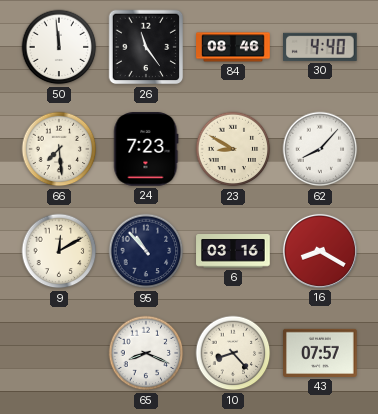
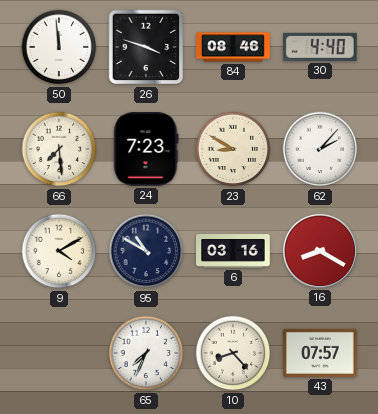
26: 11:24 -> 3:48 (146, 47)
62: 8:07 -> 2:07 (320, 149)
9: 12:10 -> 4:10 (59, 251)
95: 10:53 -> 10:50 (146, 251)
65: 8:19 -> 7:34 (146, 353)
